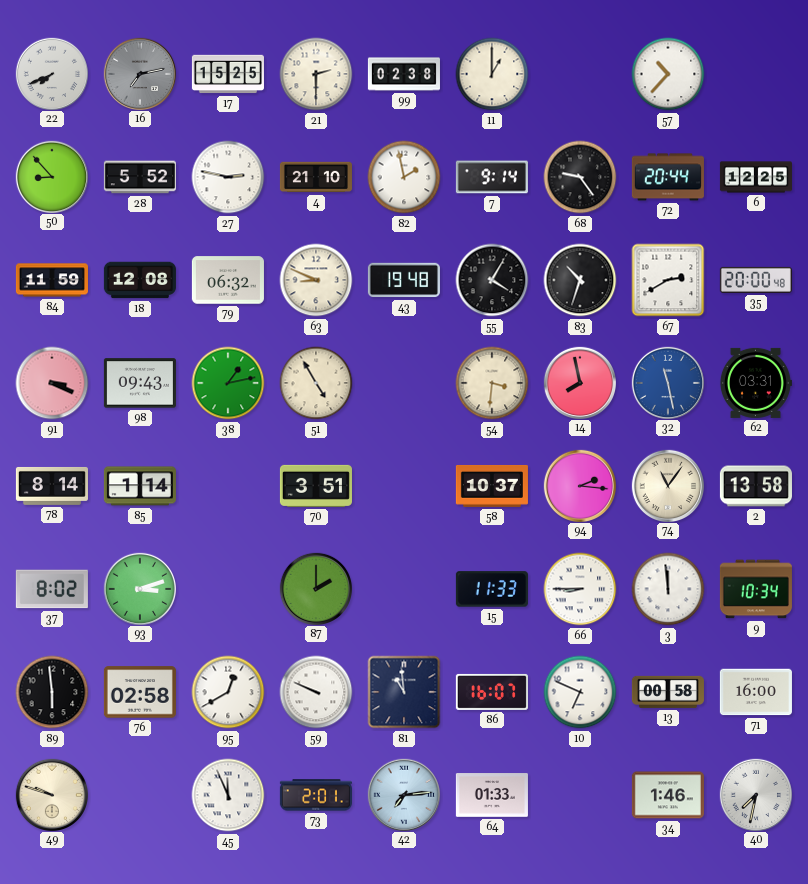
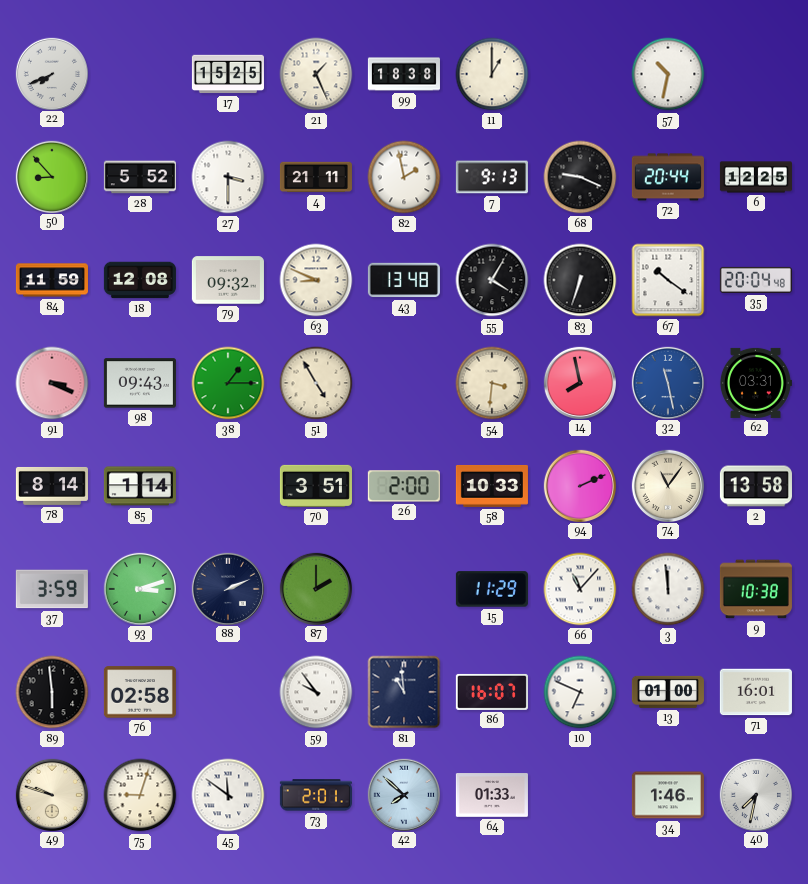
16: 7:13 -> none (139, 73)
21: 2:30 -> 1:26 (316, 74)
99: 02:38 -> 18:38 (404, 74)
57: 10:37 -> 10:32 (668, 74)
27: 2:47 -> 3:30 (228, 177)
4: 21:10 -> 21:11 (316, 177)
7: 9:14 -> 9:13 (492, 177)
68: 9:24 -> 9:19 (580, 177)
79: 06:32 -> 09:32 (228, 280)
43: 19:48 -> 13:48 (404, 280)
83: 10:33 -> 6:33 (580, 280)
67: 2:40 -> 10:21 (668, 280)
35: 20:00 -> 20:04 (756, 280)
38: 1:13 -> 1:15 (228, 383)
26: none -> 2:00 (404, 486)
58: 10:37 -> 10:33 (492, 486)
94: 2:16 -> 2:11 (579, 485)
37: 8:02 -> 3:59 (52, 589)
88: none -> 2:11 (227, 588)
15: 11:33 -> 11:29 (492, 589)
66: 8:45 -> 11:07 (580, 589)
9: 10:34 -> 10:38 (756, 589)
95: 12:40 -> none (228, 692)
59: 9:49 -> 9:54 (316, 692)
13: 00:58 -> 01:00 (668, 692)
71: 16:00 -> 16:01 (756, 692)
75: none -> 9:03 (140, 795)
45: 11:56 -> 11:51 (228, 795)
42: 7:14 -> 7:52 (403, 794)
